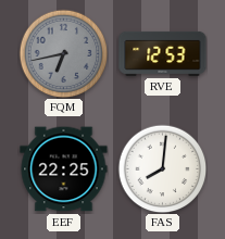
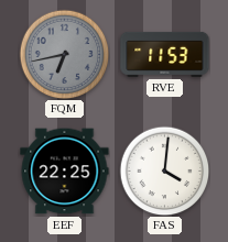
RVE: 12:53 -> 11:53 (165, 54)
FAS: 8:01 -> 4:01 (164, 170)
